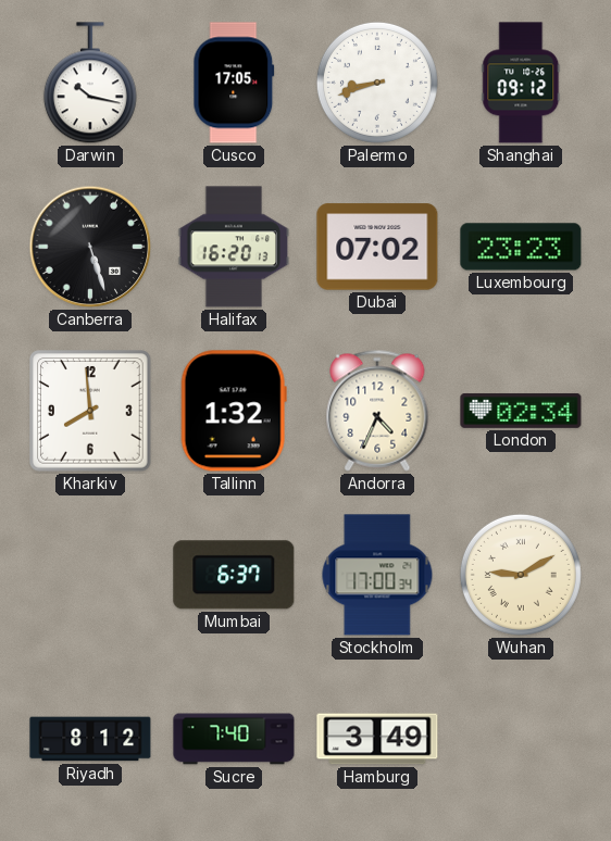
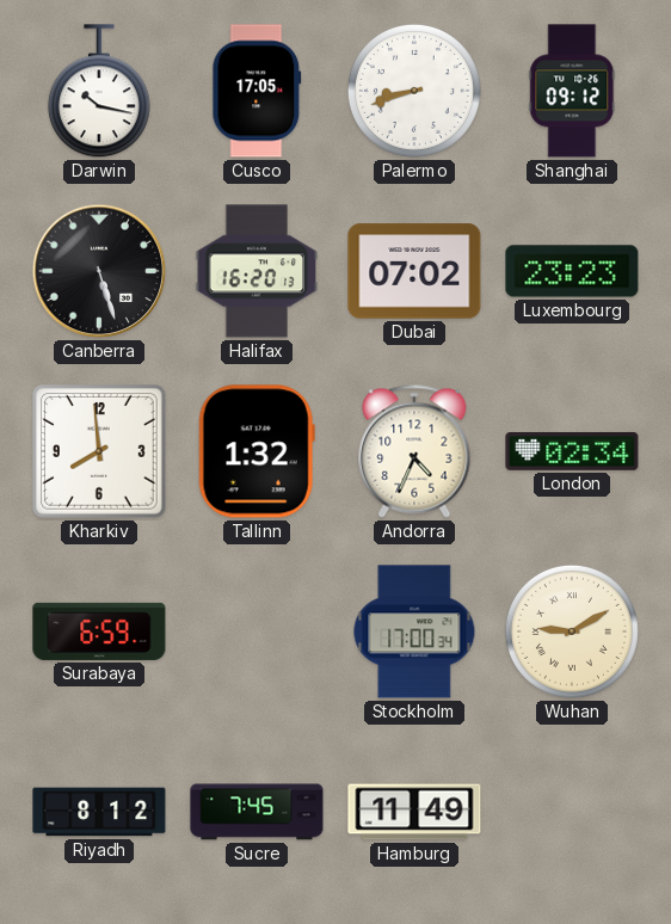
Surabaya: none -> 6:59 (99, 632)
Mumbai: 6:37 -> none (234, 575)
Sucre: 7:40 -> 7:45 (257, 812)
Hamburg: 3:49 -> 11:49 (414, 812)
